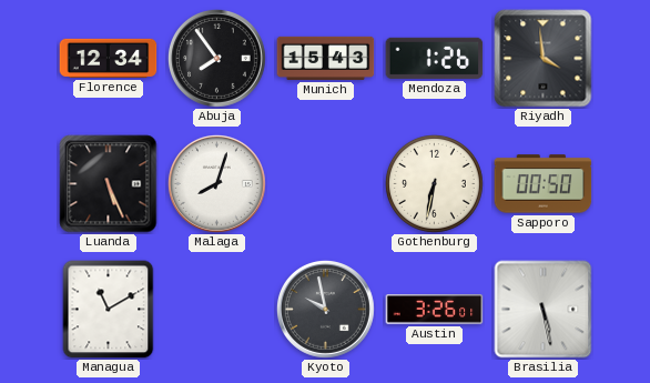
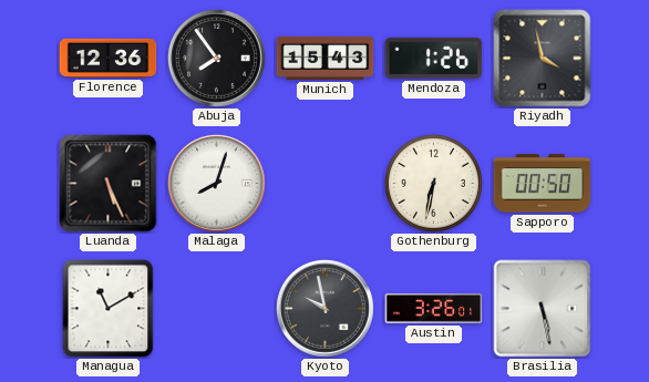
Florence: 12:34 -> 12:36 (109, 58)
Riyadh: 3:59 -> 3:58 (543, 59)
